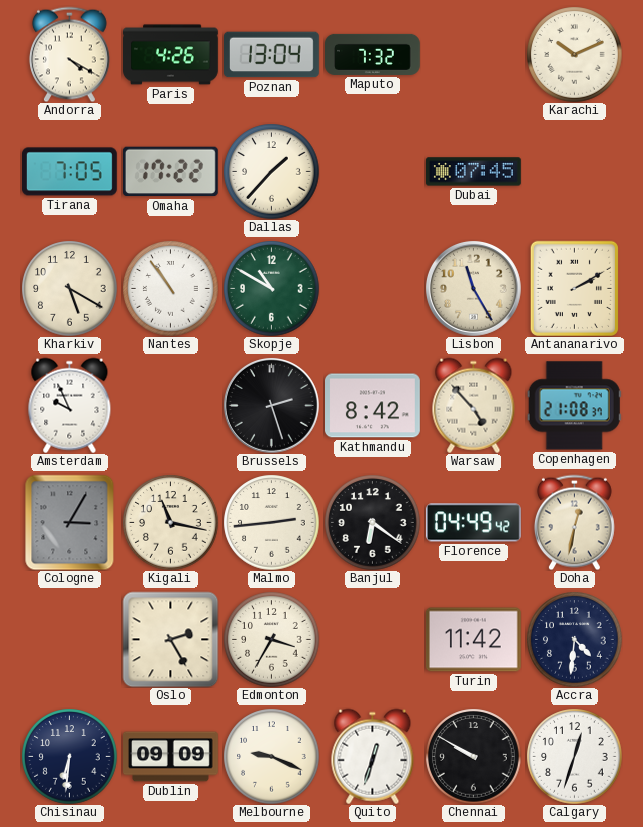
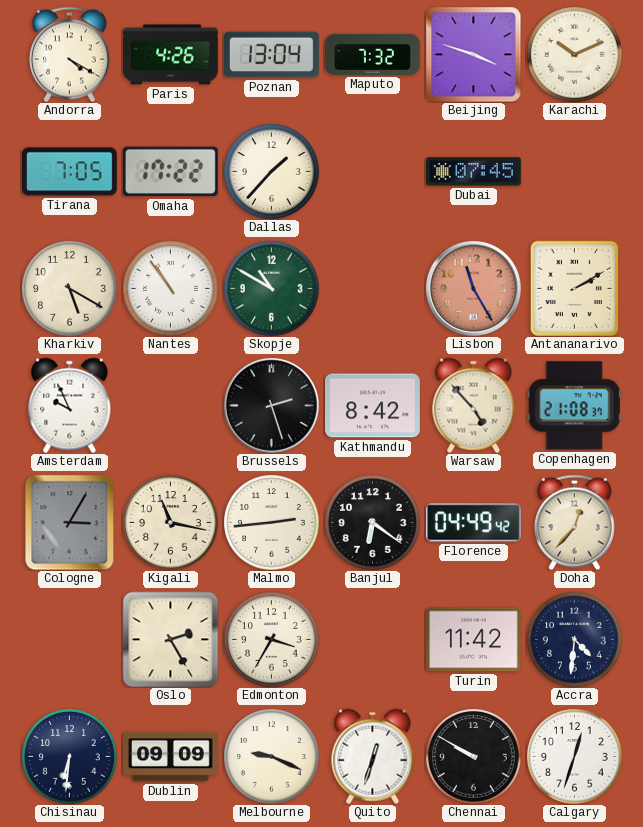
Beijing: none -> 3:48 (473, 54)
Lisbon dial: cream -> salmon (473, 288)
Doha: 12:32 -> 12:37 (574, 522)
